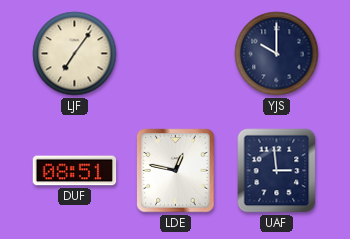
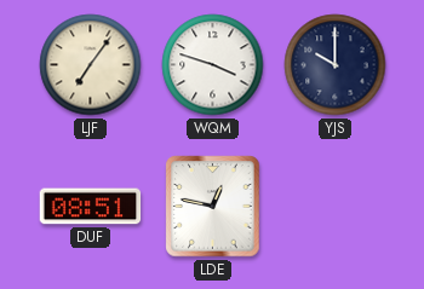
WQM: none -> 3:48 (213, 65)
UAF: 2:59 -> none (277, 171)
